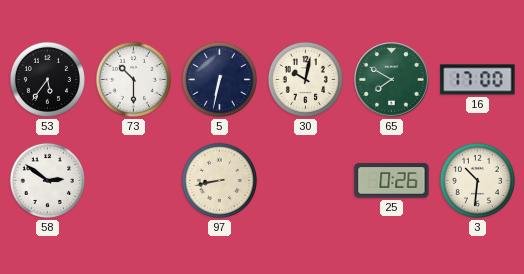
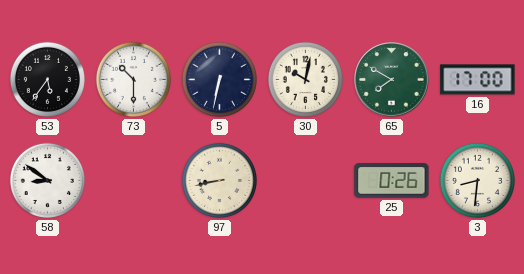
58: 2:51 -> 8:51 (47, 180)
3: 10:31 -> 8:31 (477, 180)
